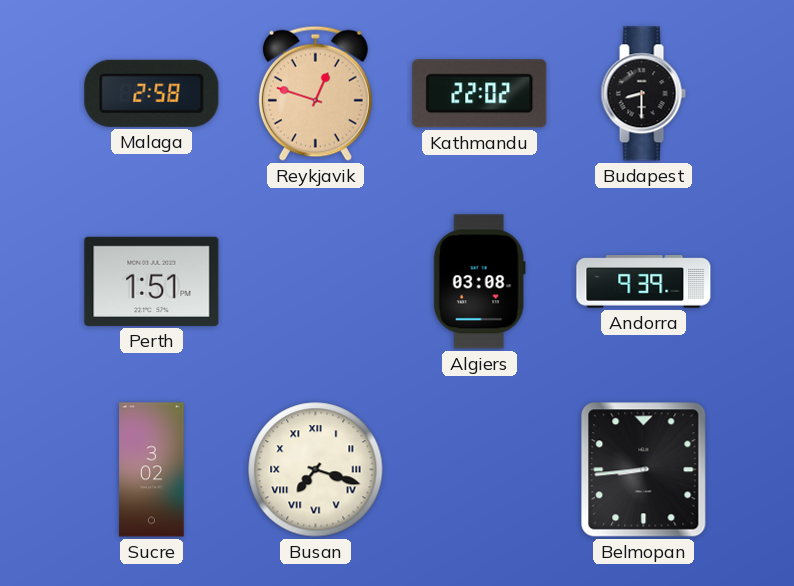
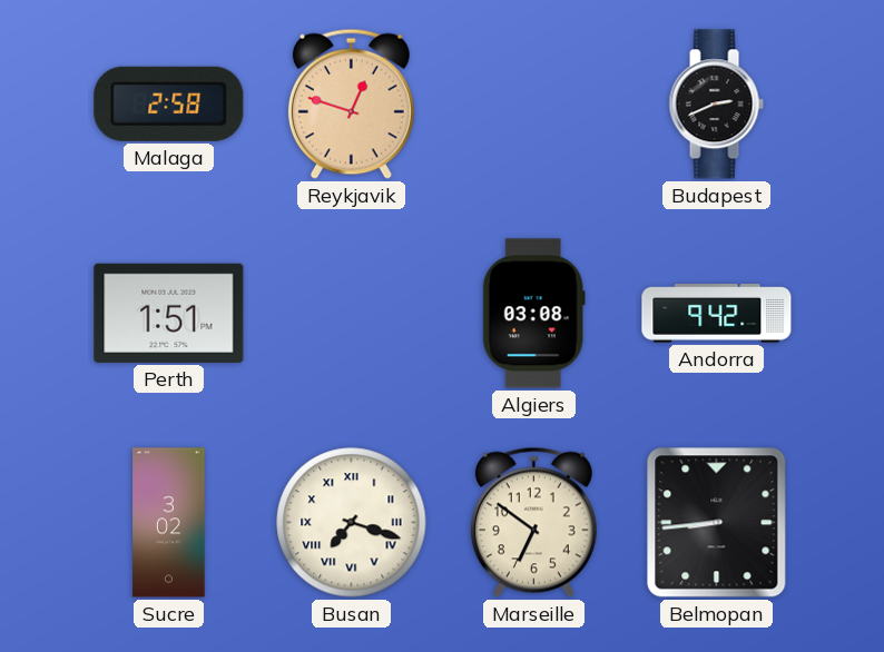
Kathmandu: 22:02 -> none (480, 94)
Budapest: 8:30 -> 2:41 (716, 105)
Andorra: 9:39 -> 9:42 (717, 314)
Marseille: none -> 6:51 (533, 522)
